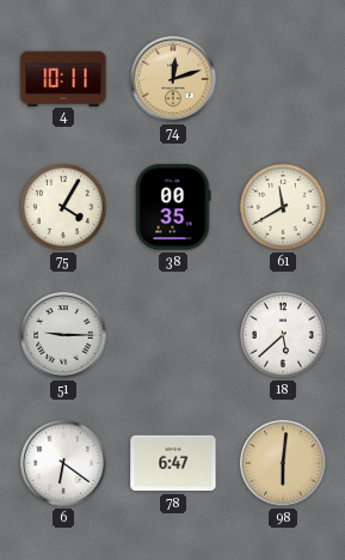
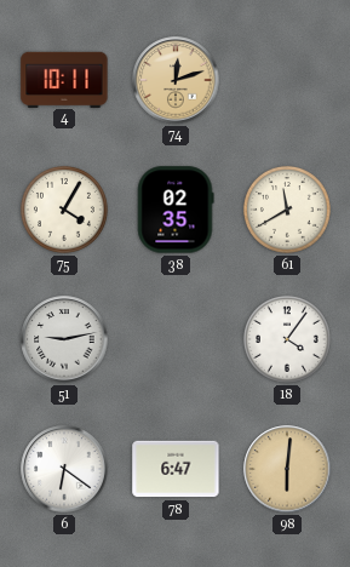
38: 00:35 -> 02:35 (176, 210)
51: 9:15 -> 9:13 (64, 339)
18: 5:38 -> 4:06 (287, 339)
